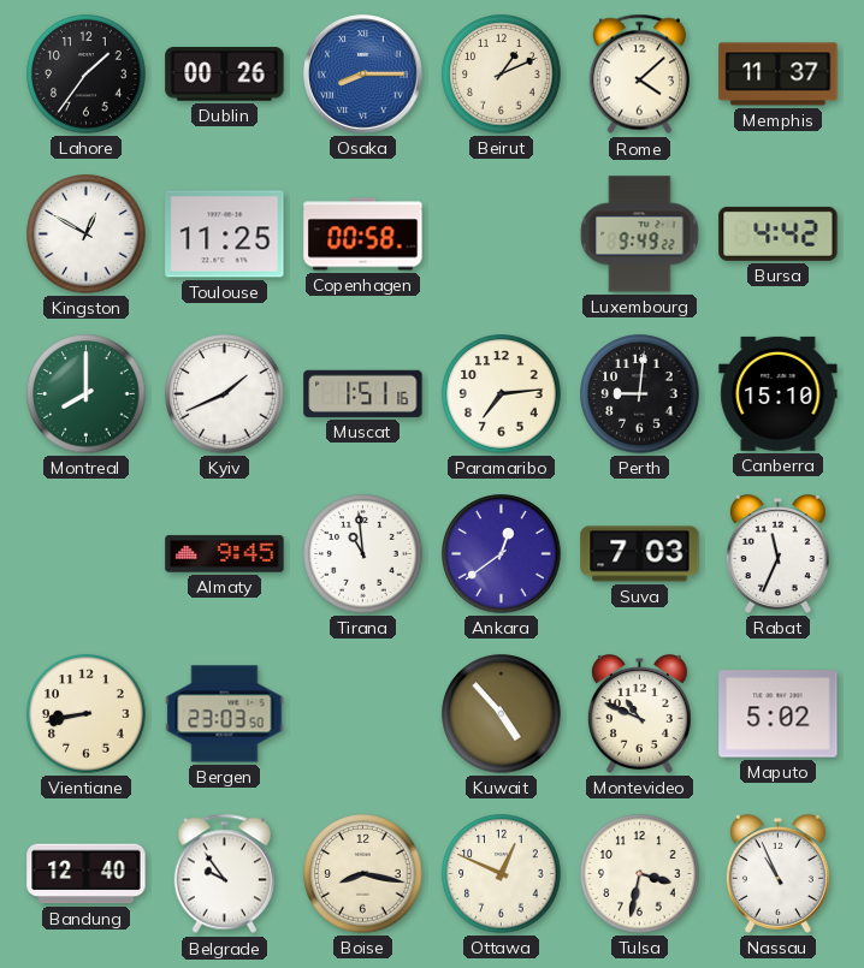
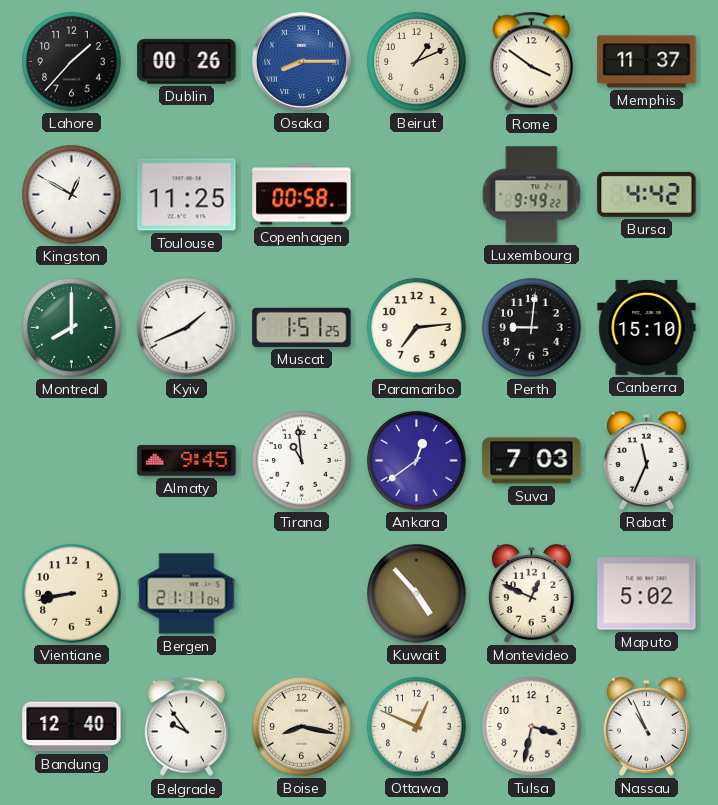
Lahore: 1:36 -> 1:37 (72, 62)
Rome: 4:08 -> 3:51 (531, 62)
Muscat: 1:51:16 -> 1:51:25 (302, 327)
Bergen: 23:03 -> 21:11 (187, 594)
Montevideo: 10:49 -> 12:49 (531, 594)
